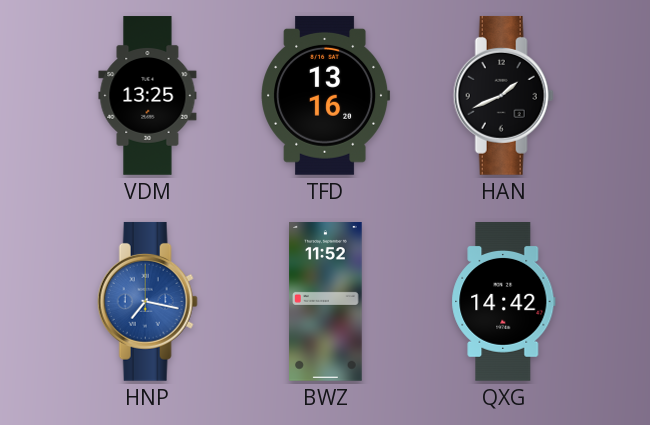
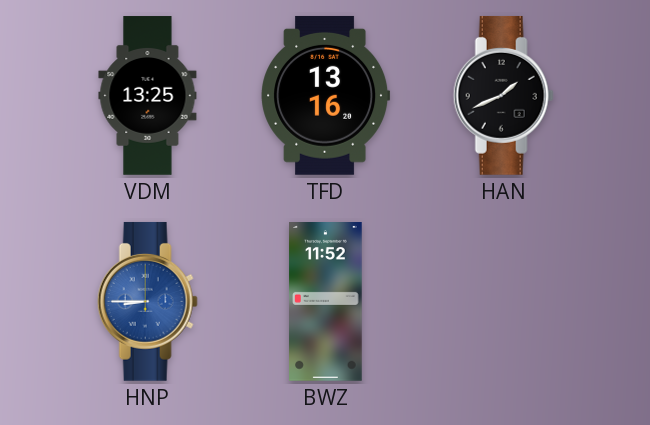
HNP: 7:17 -> 8:45 (147, 301)
QXG: 14:42 -> none (504, 302)
